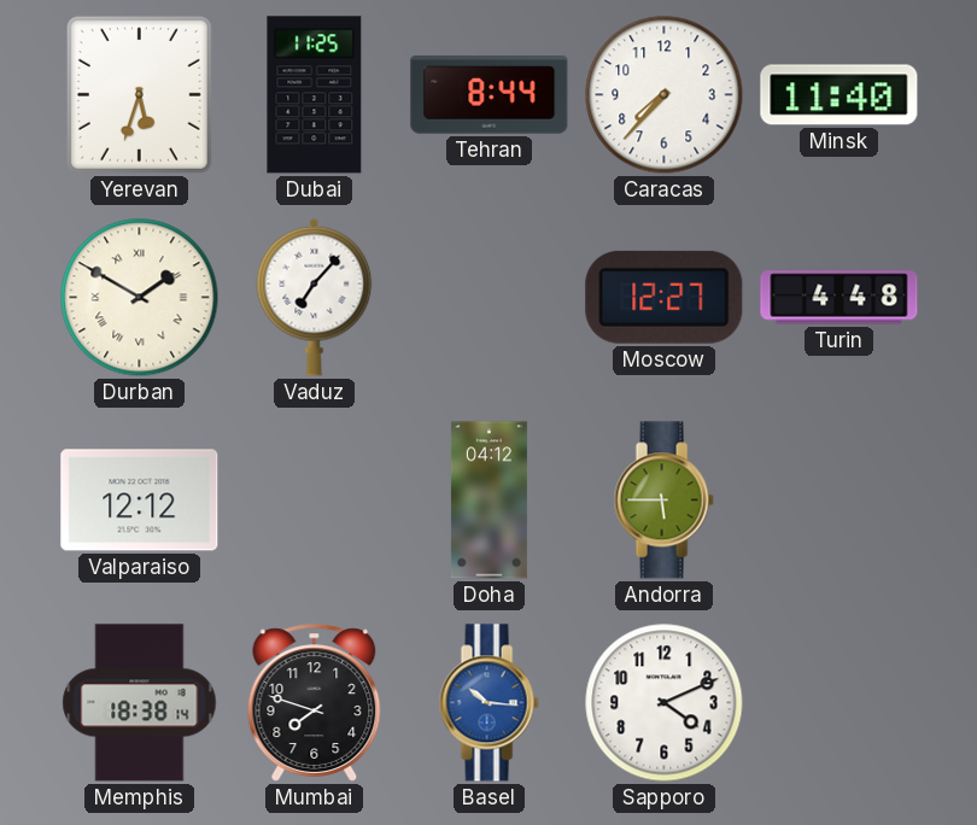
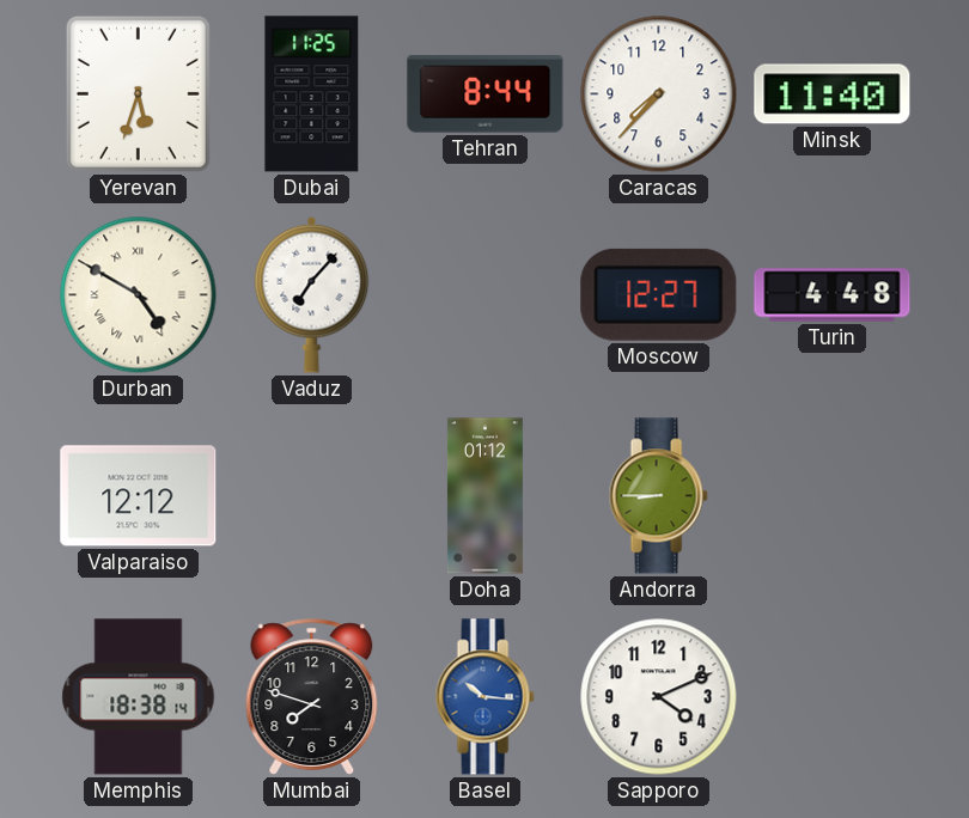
Durban: 1:50 -> 4:50 (139, 295)
Doha: 04:12 -> 01:12 (484, 496)
Andorra: 5:45 -> 8:45 (658, 496)
